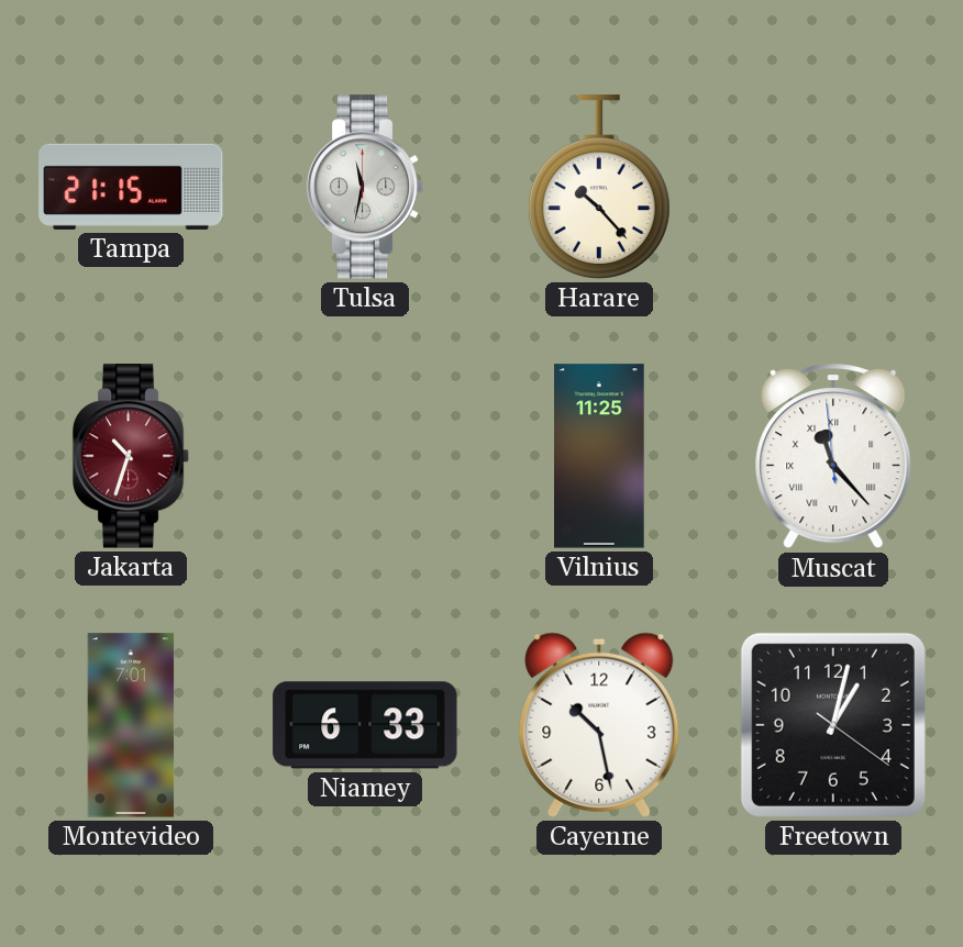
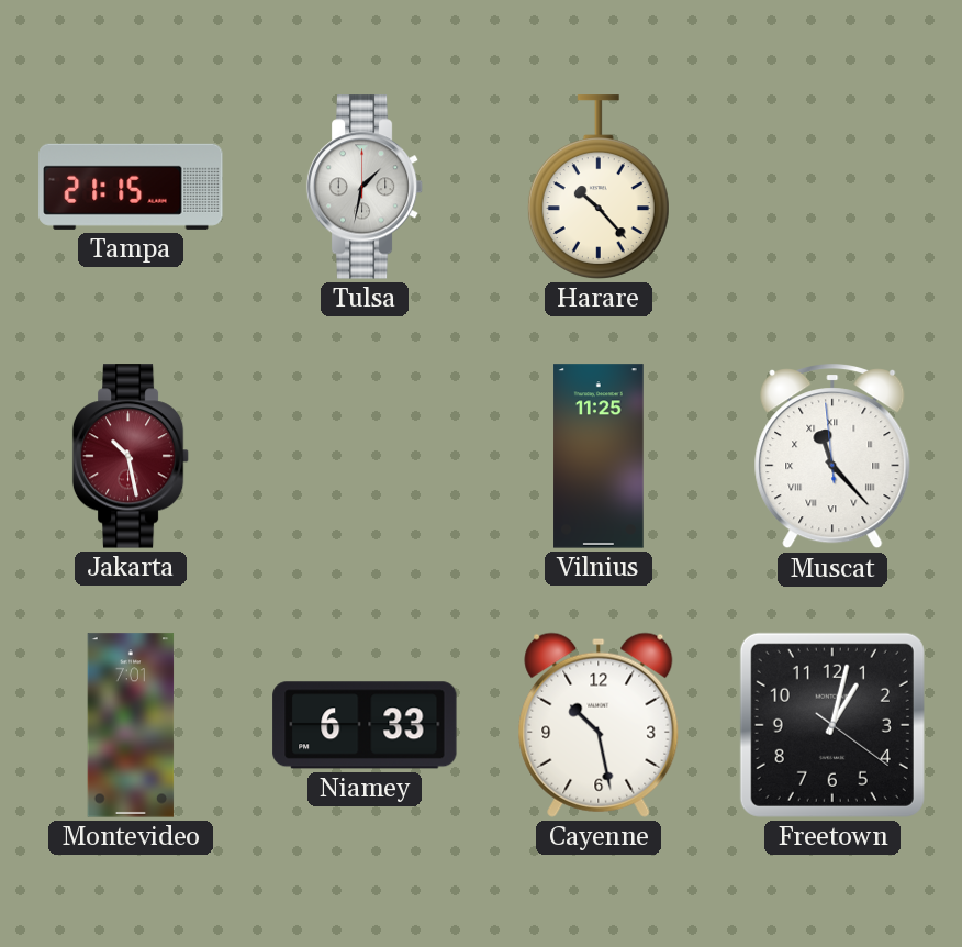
Tulsa: 11:32 -> 1:32 (365, 187)
Jakarta: 10:33 -> 10:28 (131, 456)
